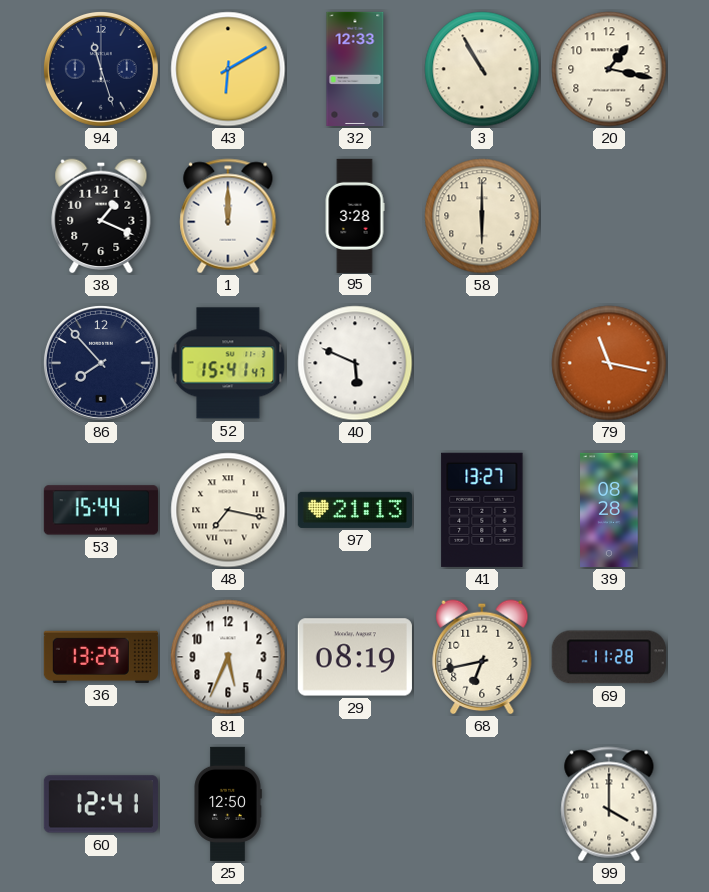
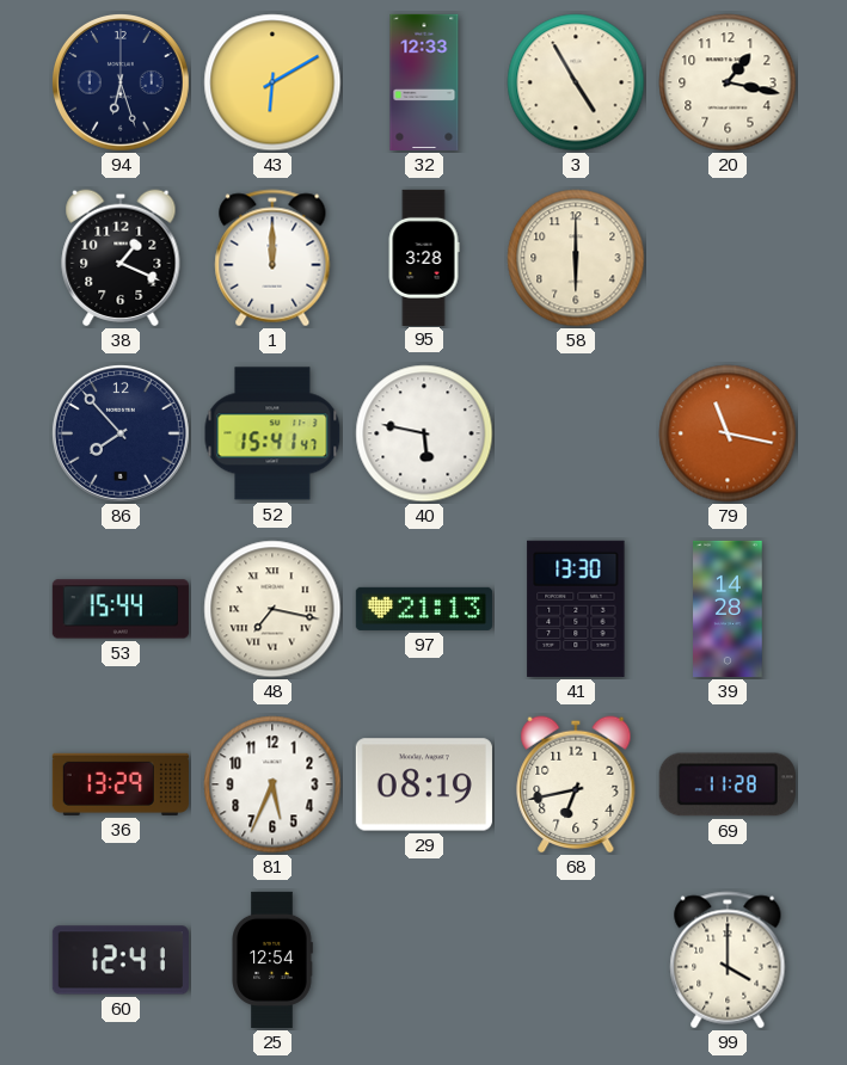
94: 11:27 -> 6:27 (121, 82)
3: 10:55 -> 4:55 (576, 82)
40: 5:49 -> 5:47 (424, 433)
41: 13:27 -> 13:30 (576, 609)
39: 08:28 -> 14:28 (728, 609)
25: 12:50 -> 12:54 (272, 960)
